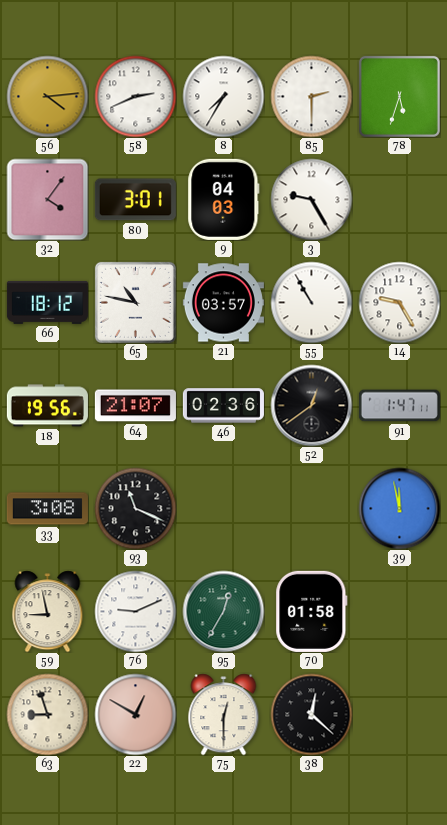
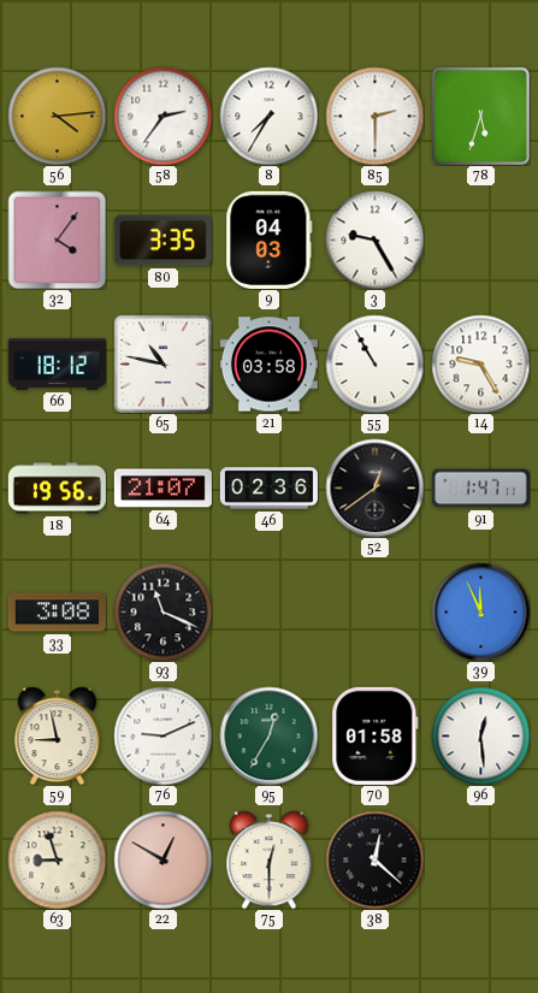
58: 2:41 -> 2:36 (162, 116)
80: 3:01 -> 3:35 (162, 241)
21: 03:57 -> 03:58 (268, 365)
39: 11:58 -> 11:56 (480, 611)
96: none -> 12:29 (480, 735)
